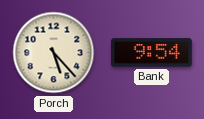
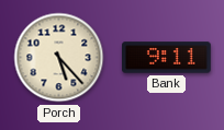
Bank: 9:54 -> 9:11 (167, 58)
